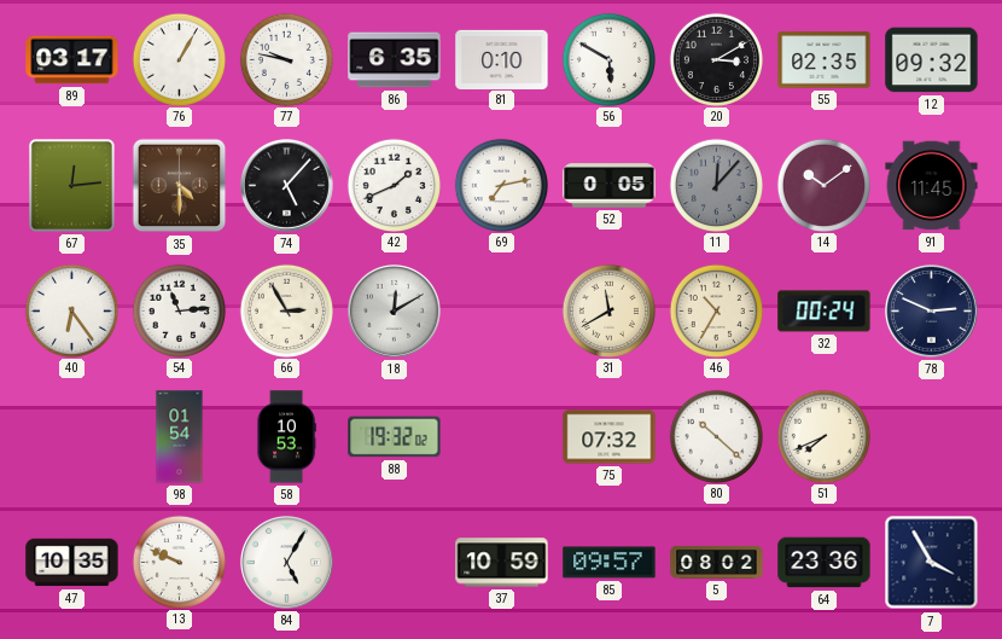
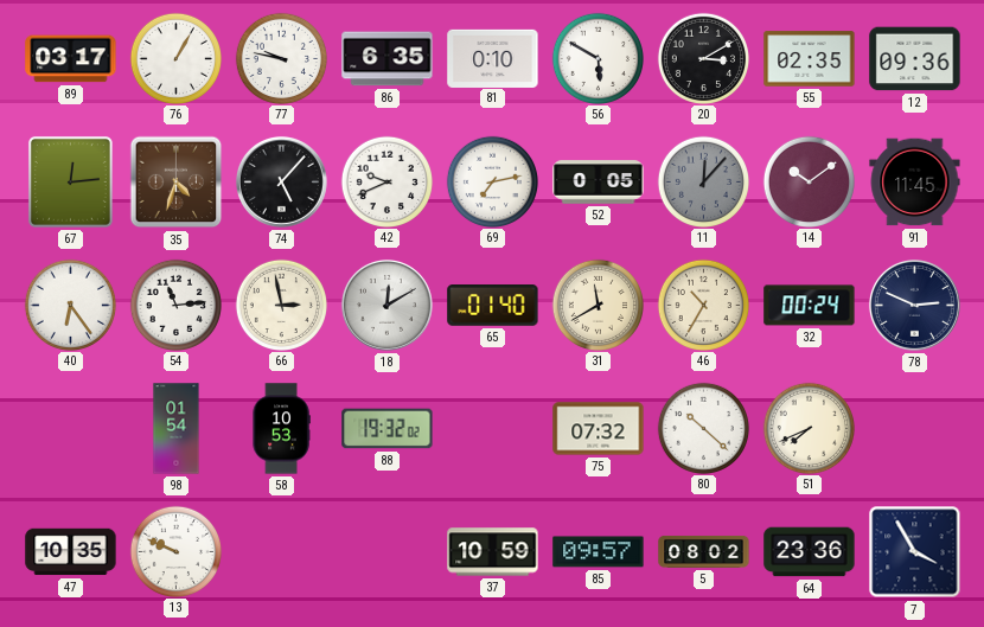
12: 09:32 -> 09:36 (915, 59)
35: 4:30 -> 4:33 (177, 183)
42: 1:41 -> 9:41 (386, 181)
66: 2:55 -> 2:58 (281, 305)
65: none -> 01:40 (493, 306)
84: 5:05 -> none (286, 562)
